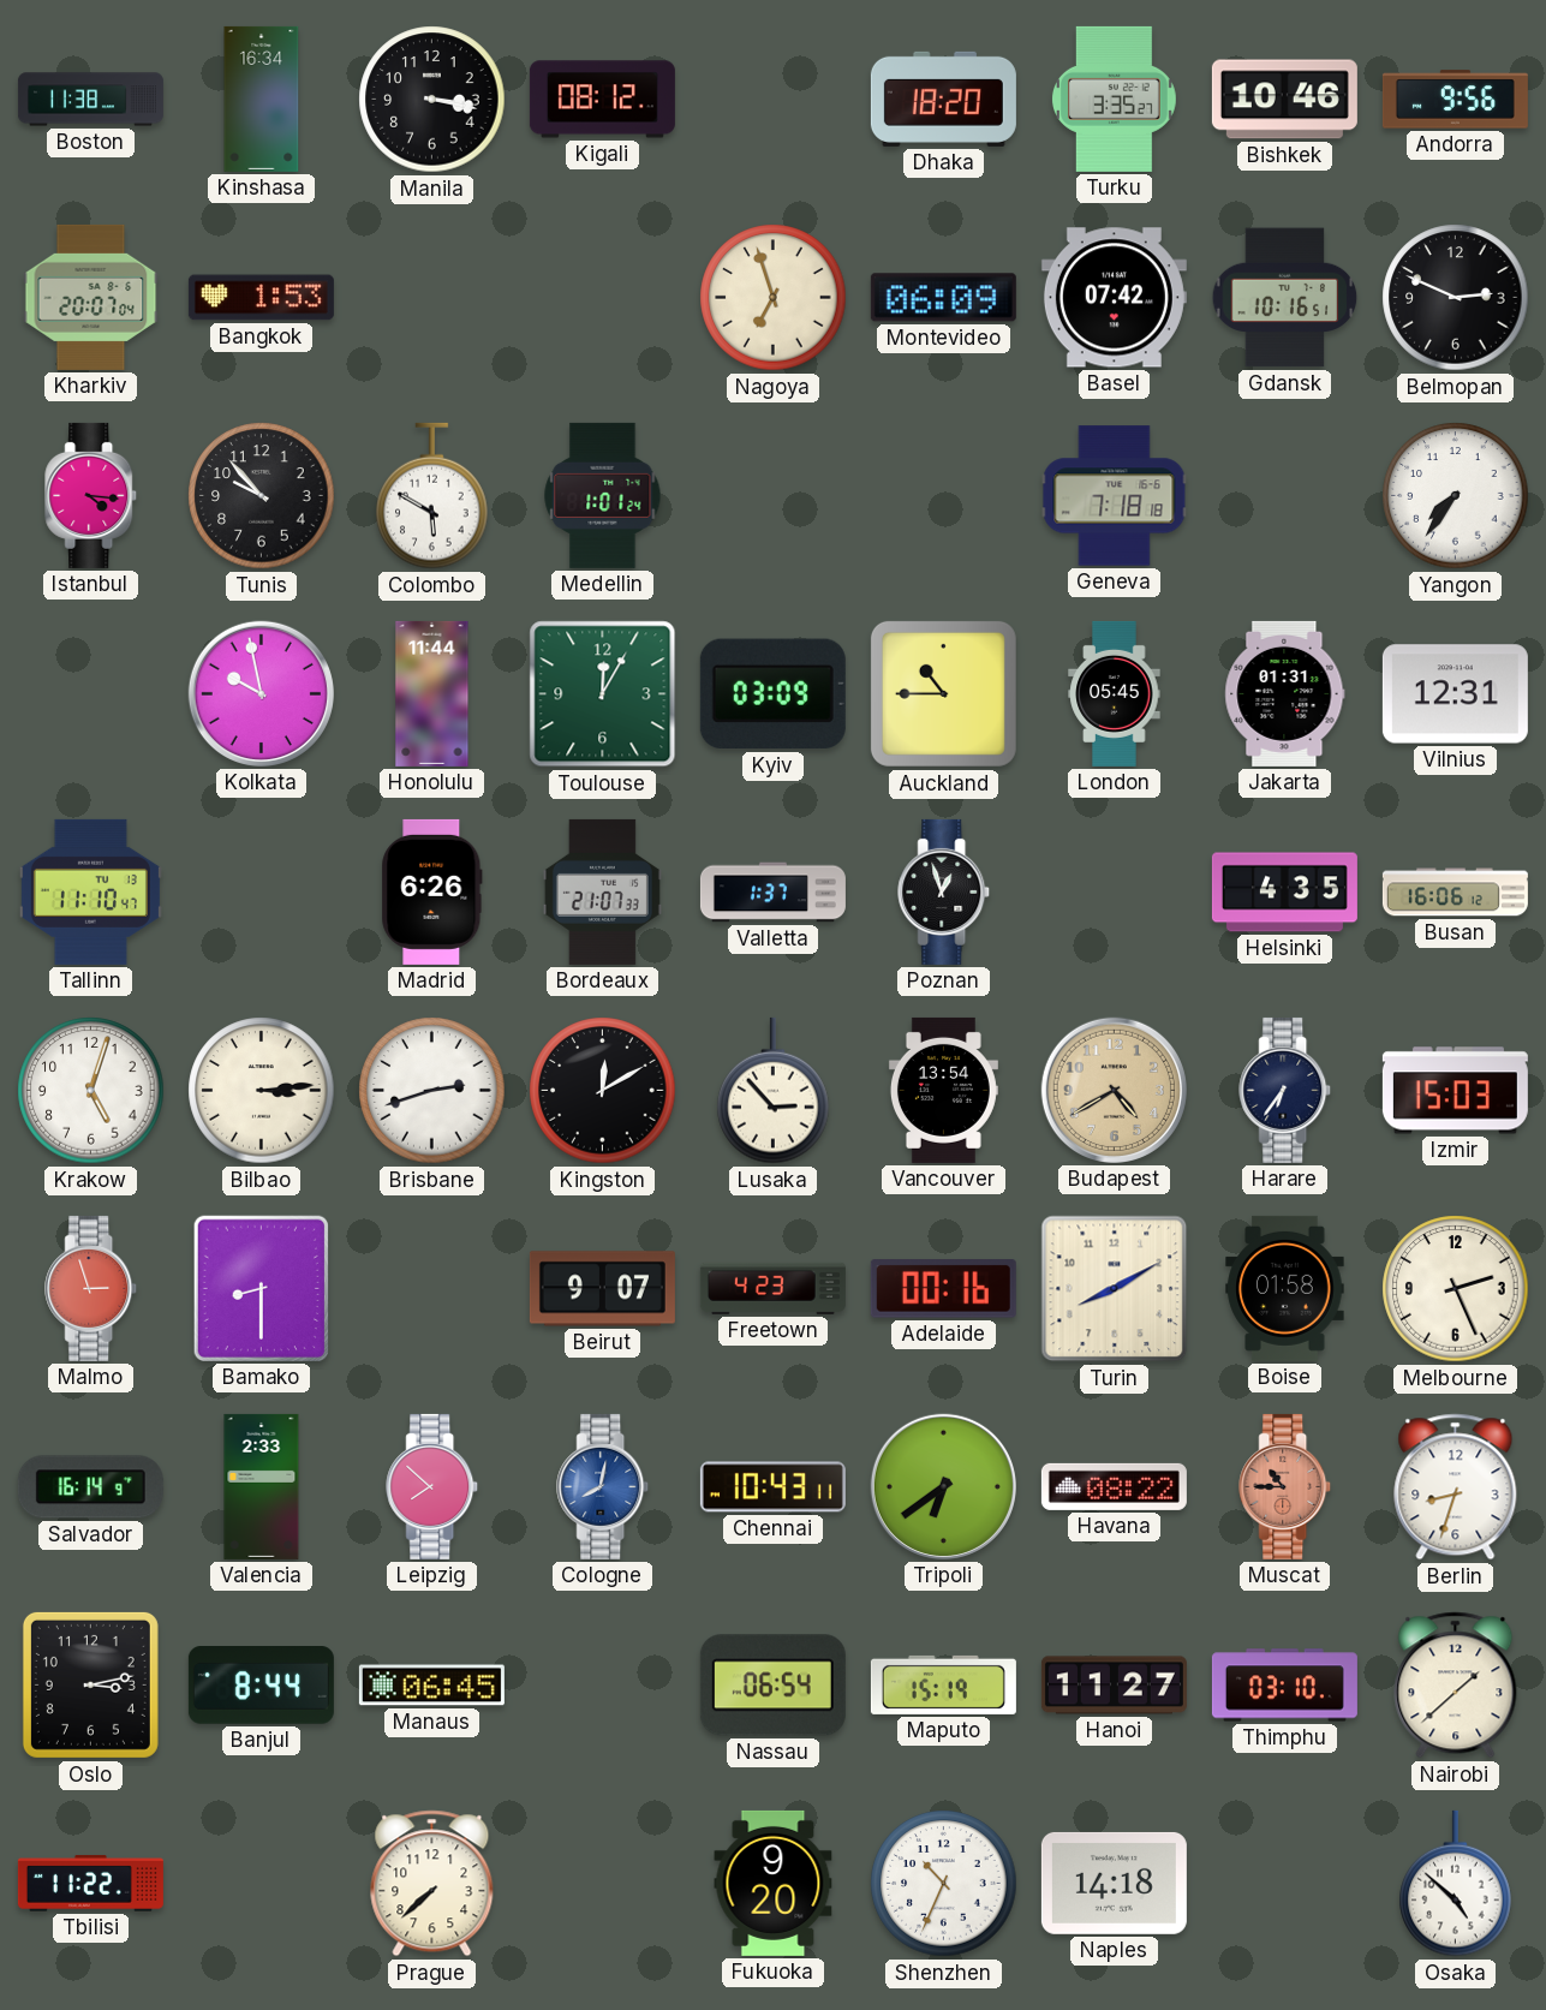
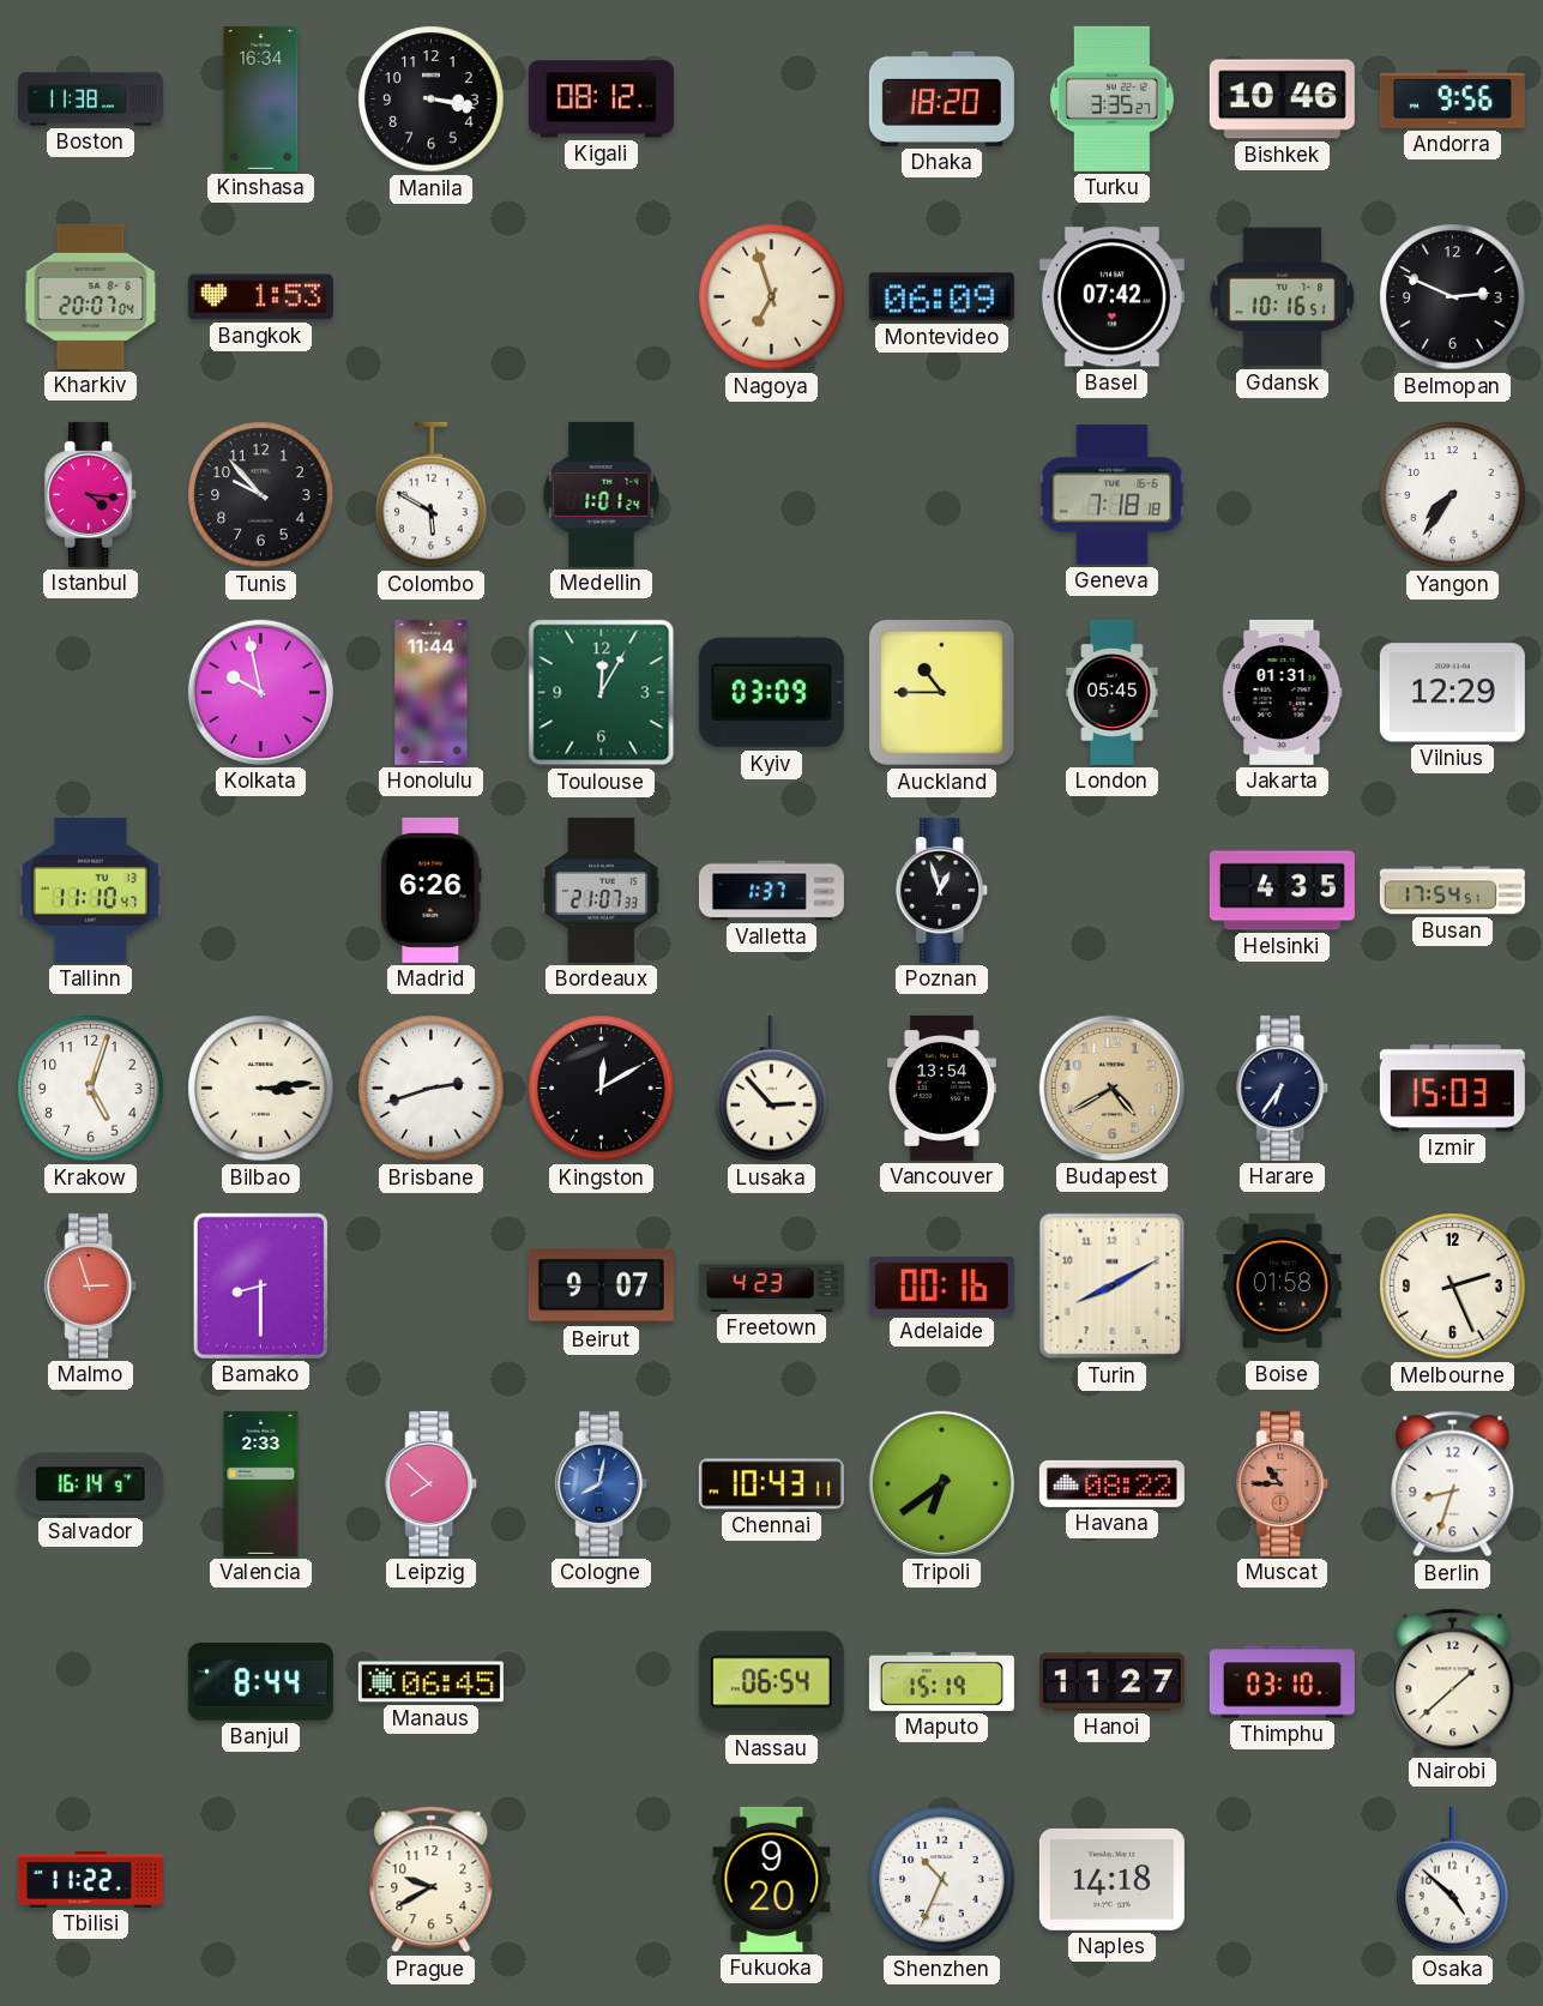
Vilnius: 12:31 -> 12:29 (1452, 693)
Busan: 16:06 -> 17:54 (1452, 891)
Oslo: 3:13 -> none (90, 1684)
Prague: 7:38 -> 9:40 (432, 1880)
